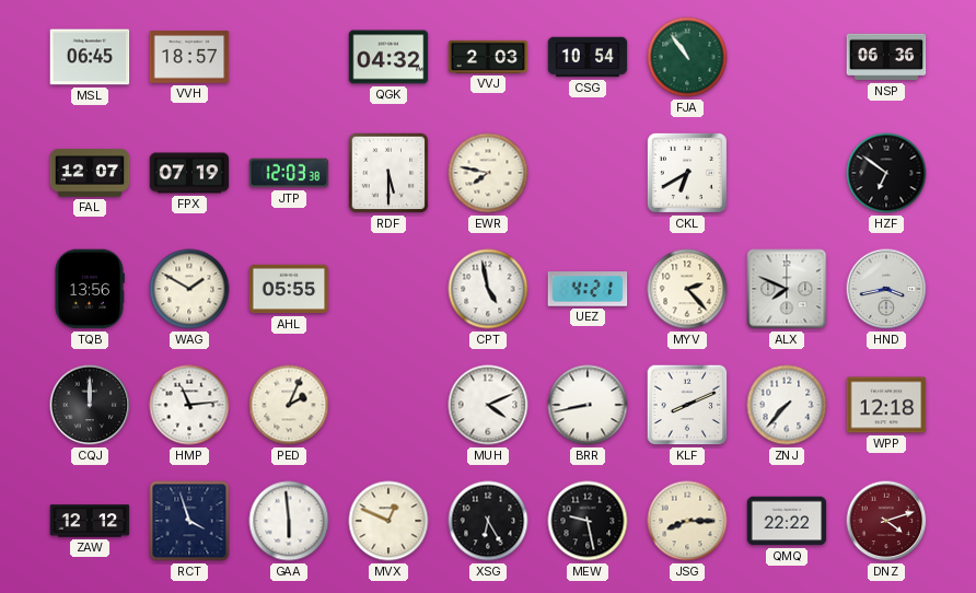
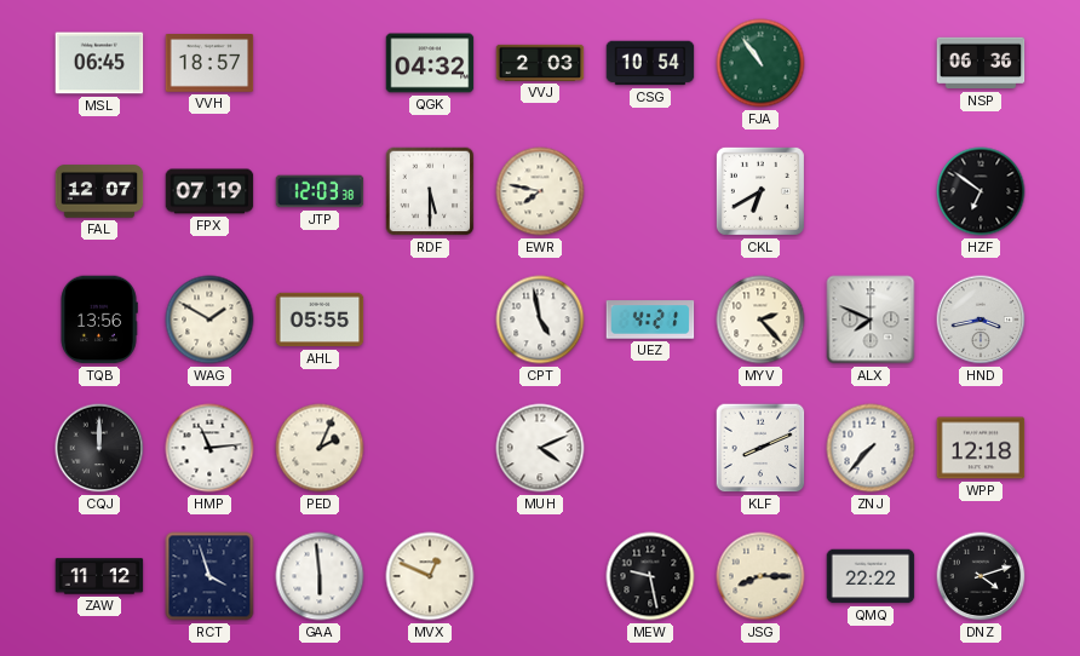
BRR: 8:43 -> none (588, 405)
ZAW: 12:12 -> 11:12 (99, 576)
XSG: 6:25 -> none (488, 521)
DNZ dial: burgundy -> black (981, 576)
